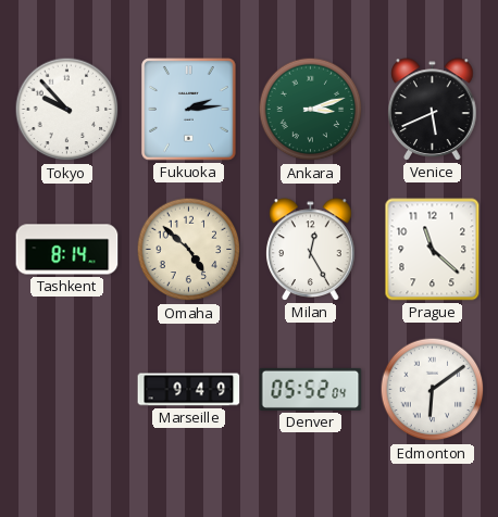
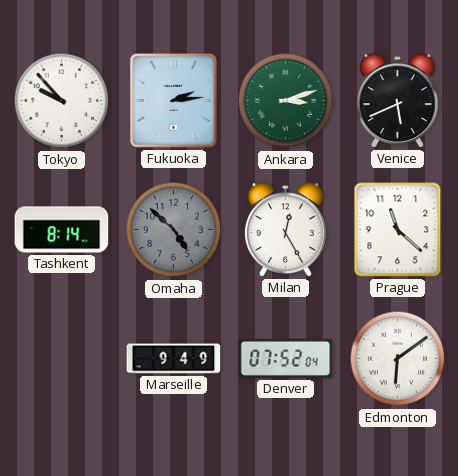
Omaha dial: cream -> grey (174, 230)
Denver: 05:52 -> 07:52 (286, 358)
